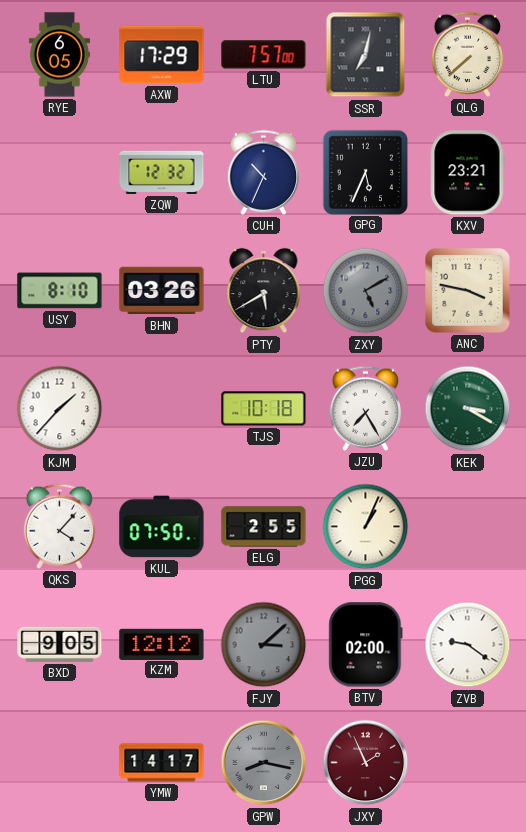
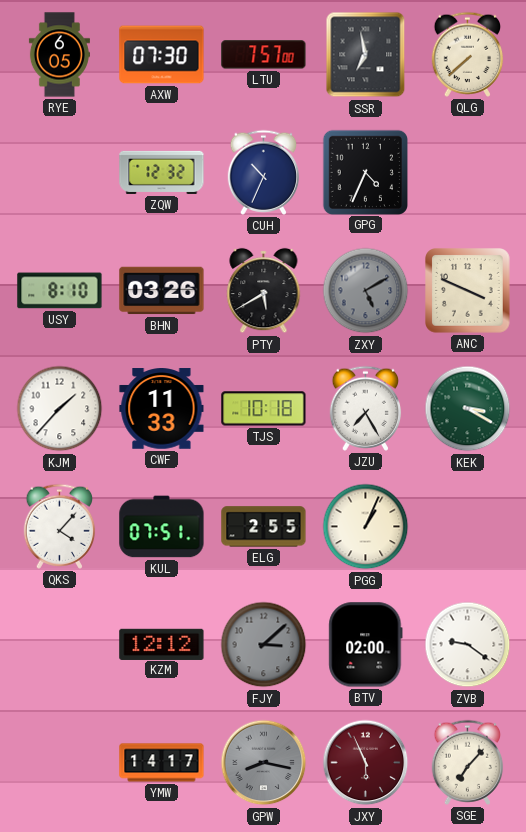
AXW: 17:29 -> 07:30 (162, 55)
SSR: 7:02 -> 6:58 (366, 55)
GPG: 5:34 -> 4:34 (365, 172)
KXV: 23:21 -> none (468, 173)
ANC: 3:47 -> 3:49 (468, 291)
CWF: none -> 11:33 (162, 409)
KUL: 07:50 -> 07:51 (162, 527)
BXD: 9:05 -> none (60, 644)
JXY: 1:56 -> 5:56 (366, 763)
SGE: none -> 7:07 (468, 762)
